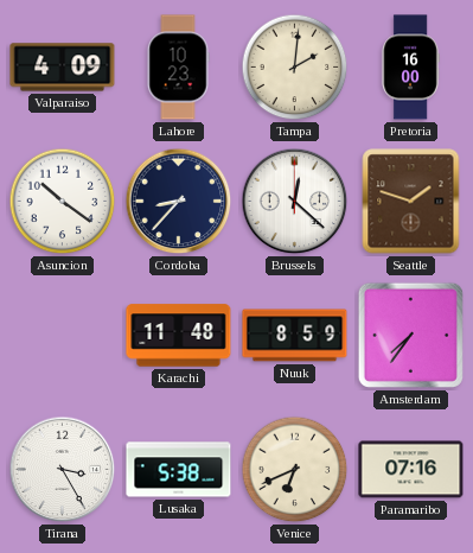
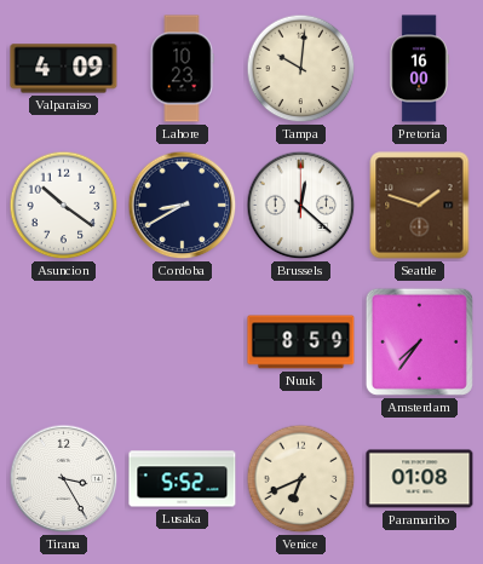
Tampa: 2:01 -> 10:01 (301, 69)
Cordoba: 8:37 -> 8:40 (183, 206)
Karachi: 11:48 -> none (179, 336)
Lusaka: 5:38 -> 5:52 (183, 479)
Paramaribo: 07:16 -> 01:08 (420, 479)
